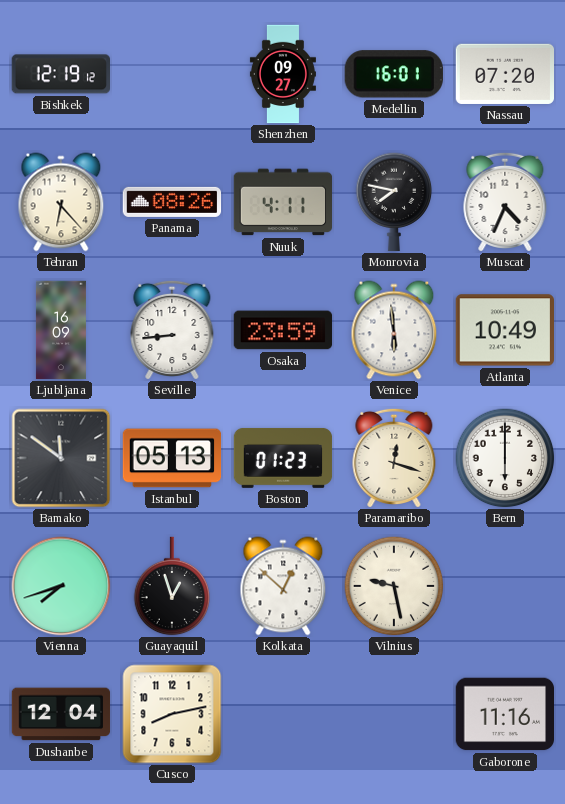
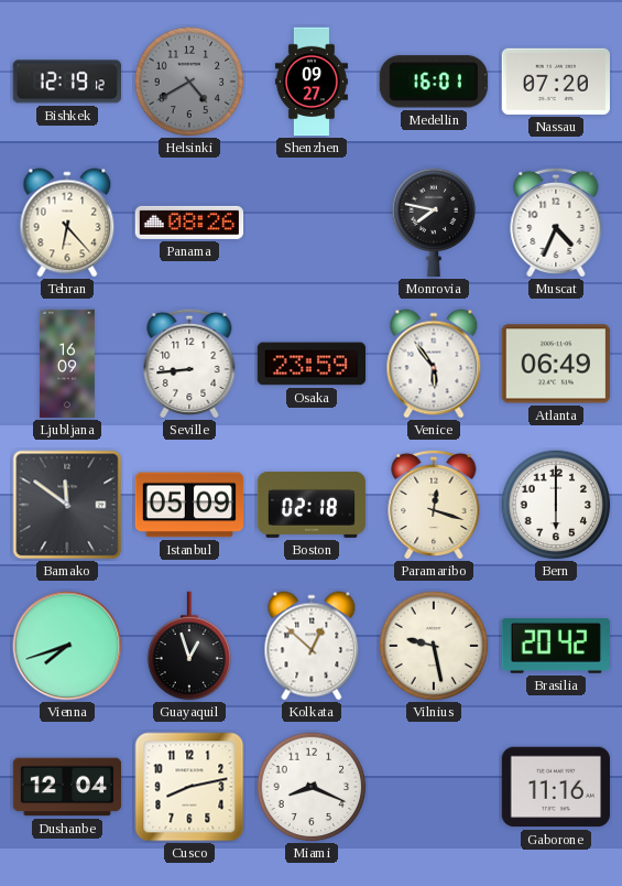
Helsinki: none -> 4:40 (189, 82)
Nuuk: 4:11 -> none (283, 202)
Venice: 5:59 -> 5:54 (434, 364)
Atlanta: 10:49 -> 06:49 (555, 364)
Istanbul: 05:13 -> 05:09 (189, 505)
Boston: 01:23 -> 02:18 (312, 505)
Brasilia: none -> 20:42 (555, 646)
Miami: none -> 8:19 (312, 787)
